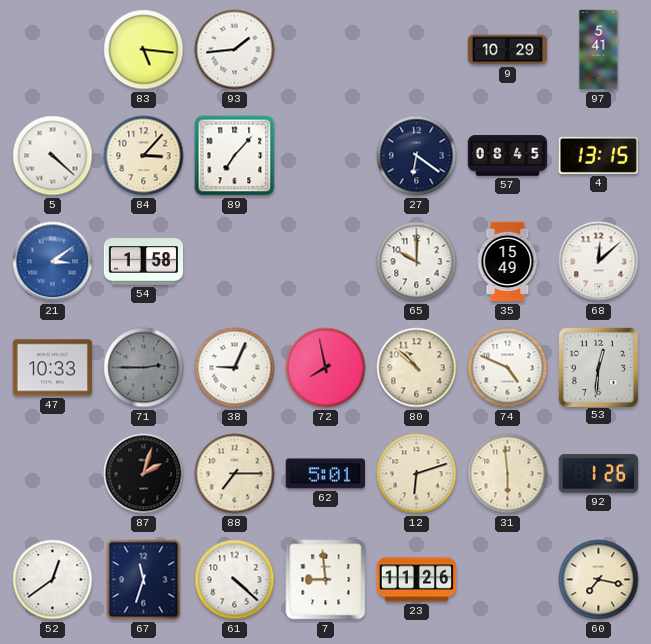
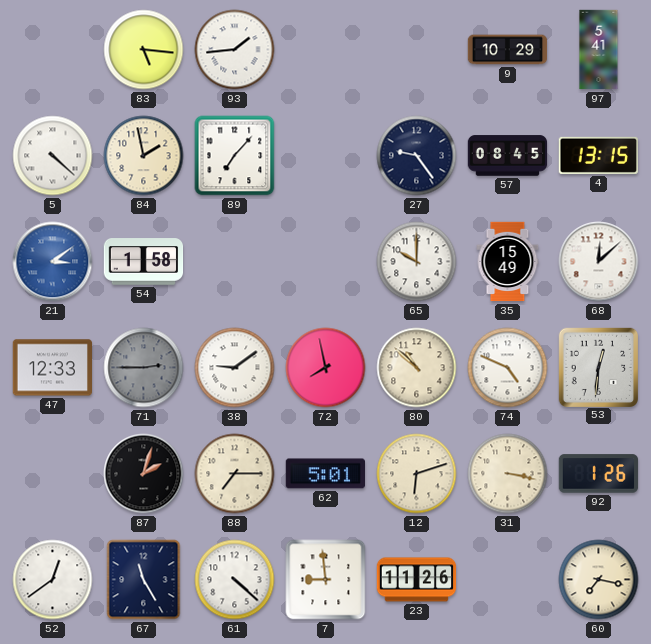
84: 3:07 -> 1:58 (144, 156)
27: 6:21 -> 9:24 (417, 156)
47: 10:33 -> 12:33 (53, 368)
38: 9:04 -> 9:09 (235, 368)
31: 5:59 -> 3:17 (508, 474)
67: 11:33 -> 11:25 (144, 580)
